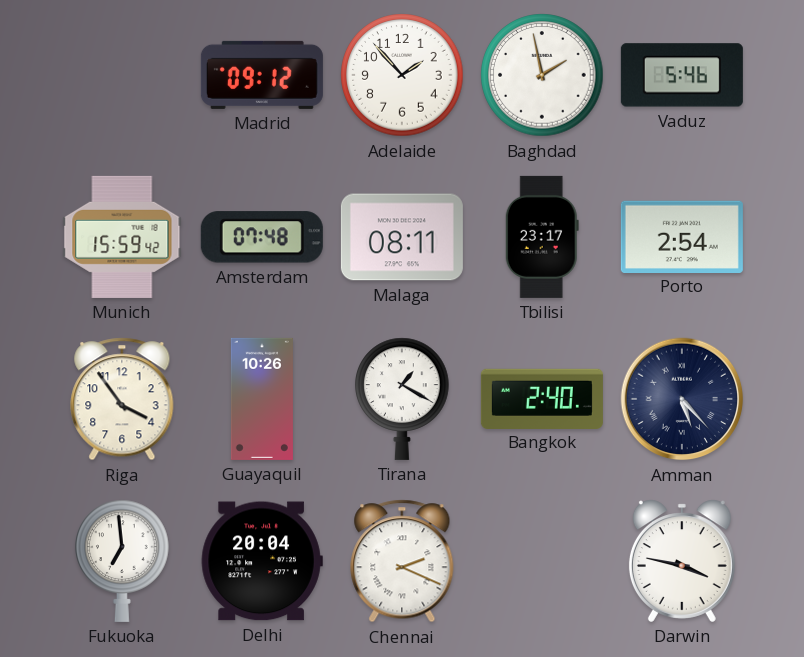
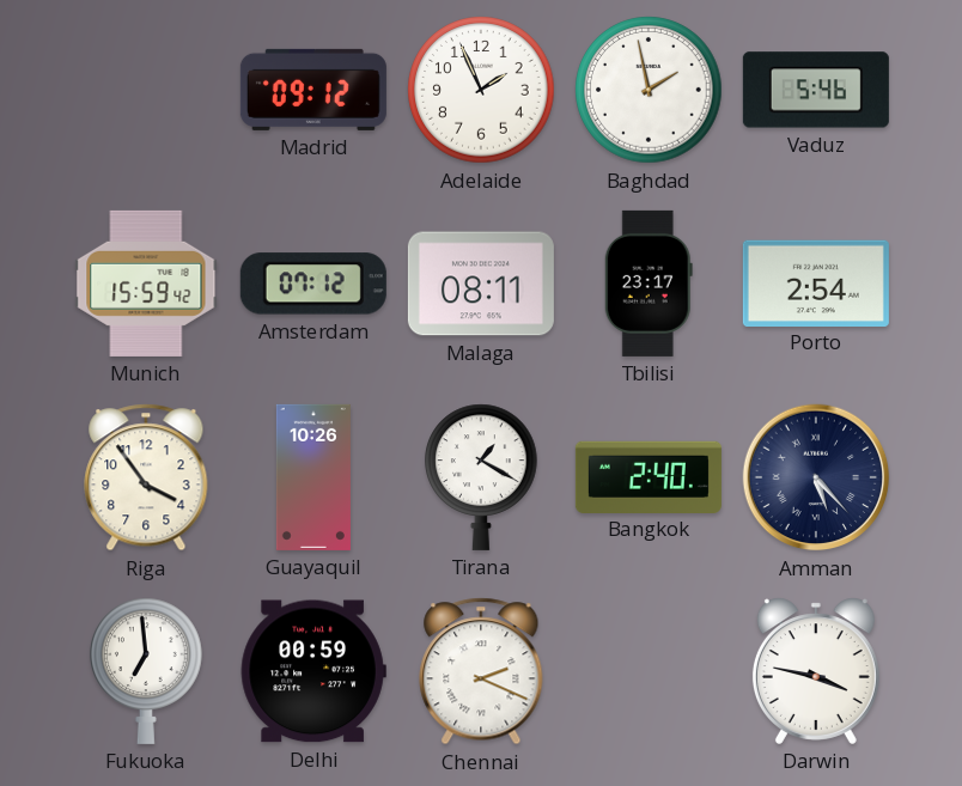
Adelaide: 1:53 -> 1:56 (481, 90)
Amsterdam: 07:48 -> 07:12 (313, 284)
Delhi: 20:04 -> 00:59 (313, 671)
